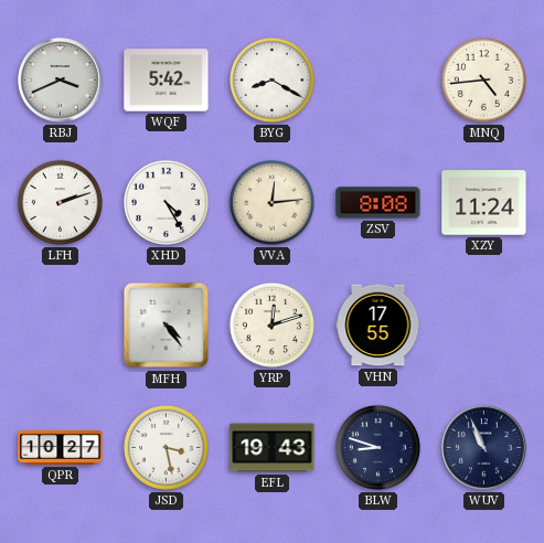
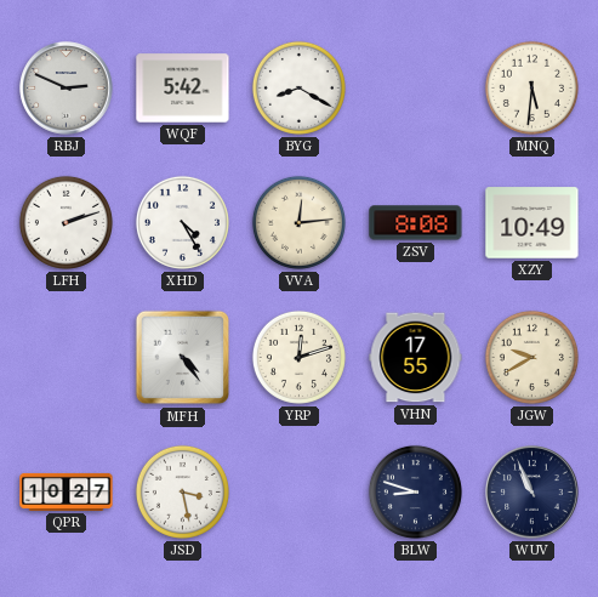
RBJ: 3:41 -> 2:49 (67, 89)
MNQ: 4:44 -> 5:31 (531, 87)
XZY: 11:24 -> 10:49 (532, 223)
JGW: none -> 9:40 (531, 357)
EFL: 19:43 -> none (273, 448)
